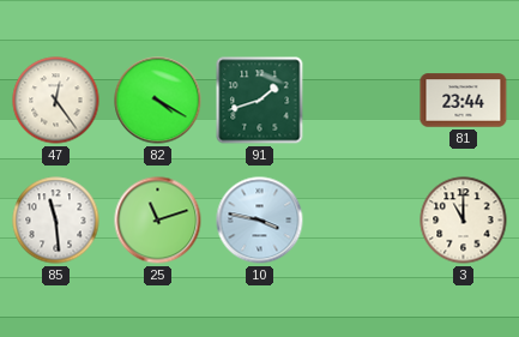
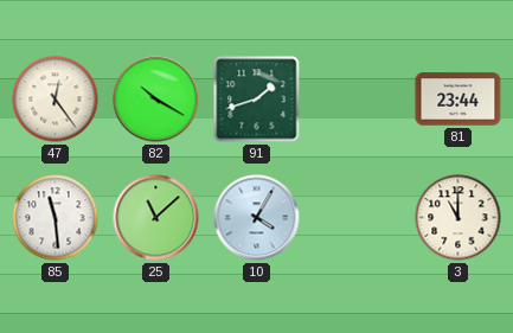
82: 4:20 -> 10:20 (156, 100)
25: 11:12 -> 11:08 (156, 218)
10: 3:47 -> 4:05 (257, 218)
